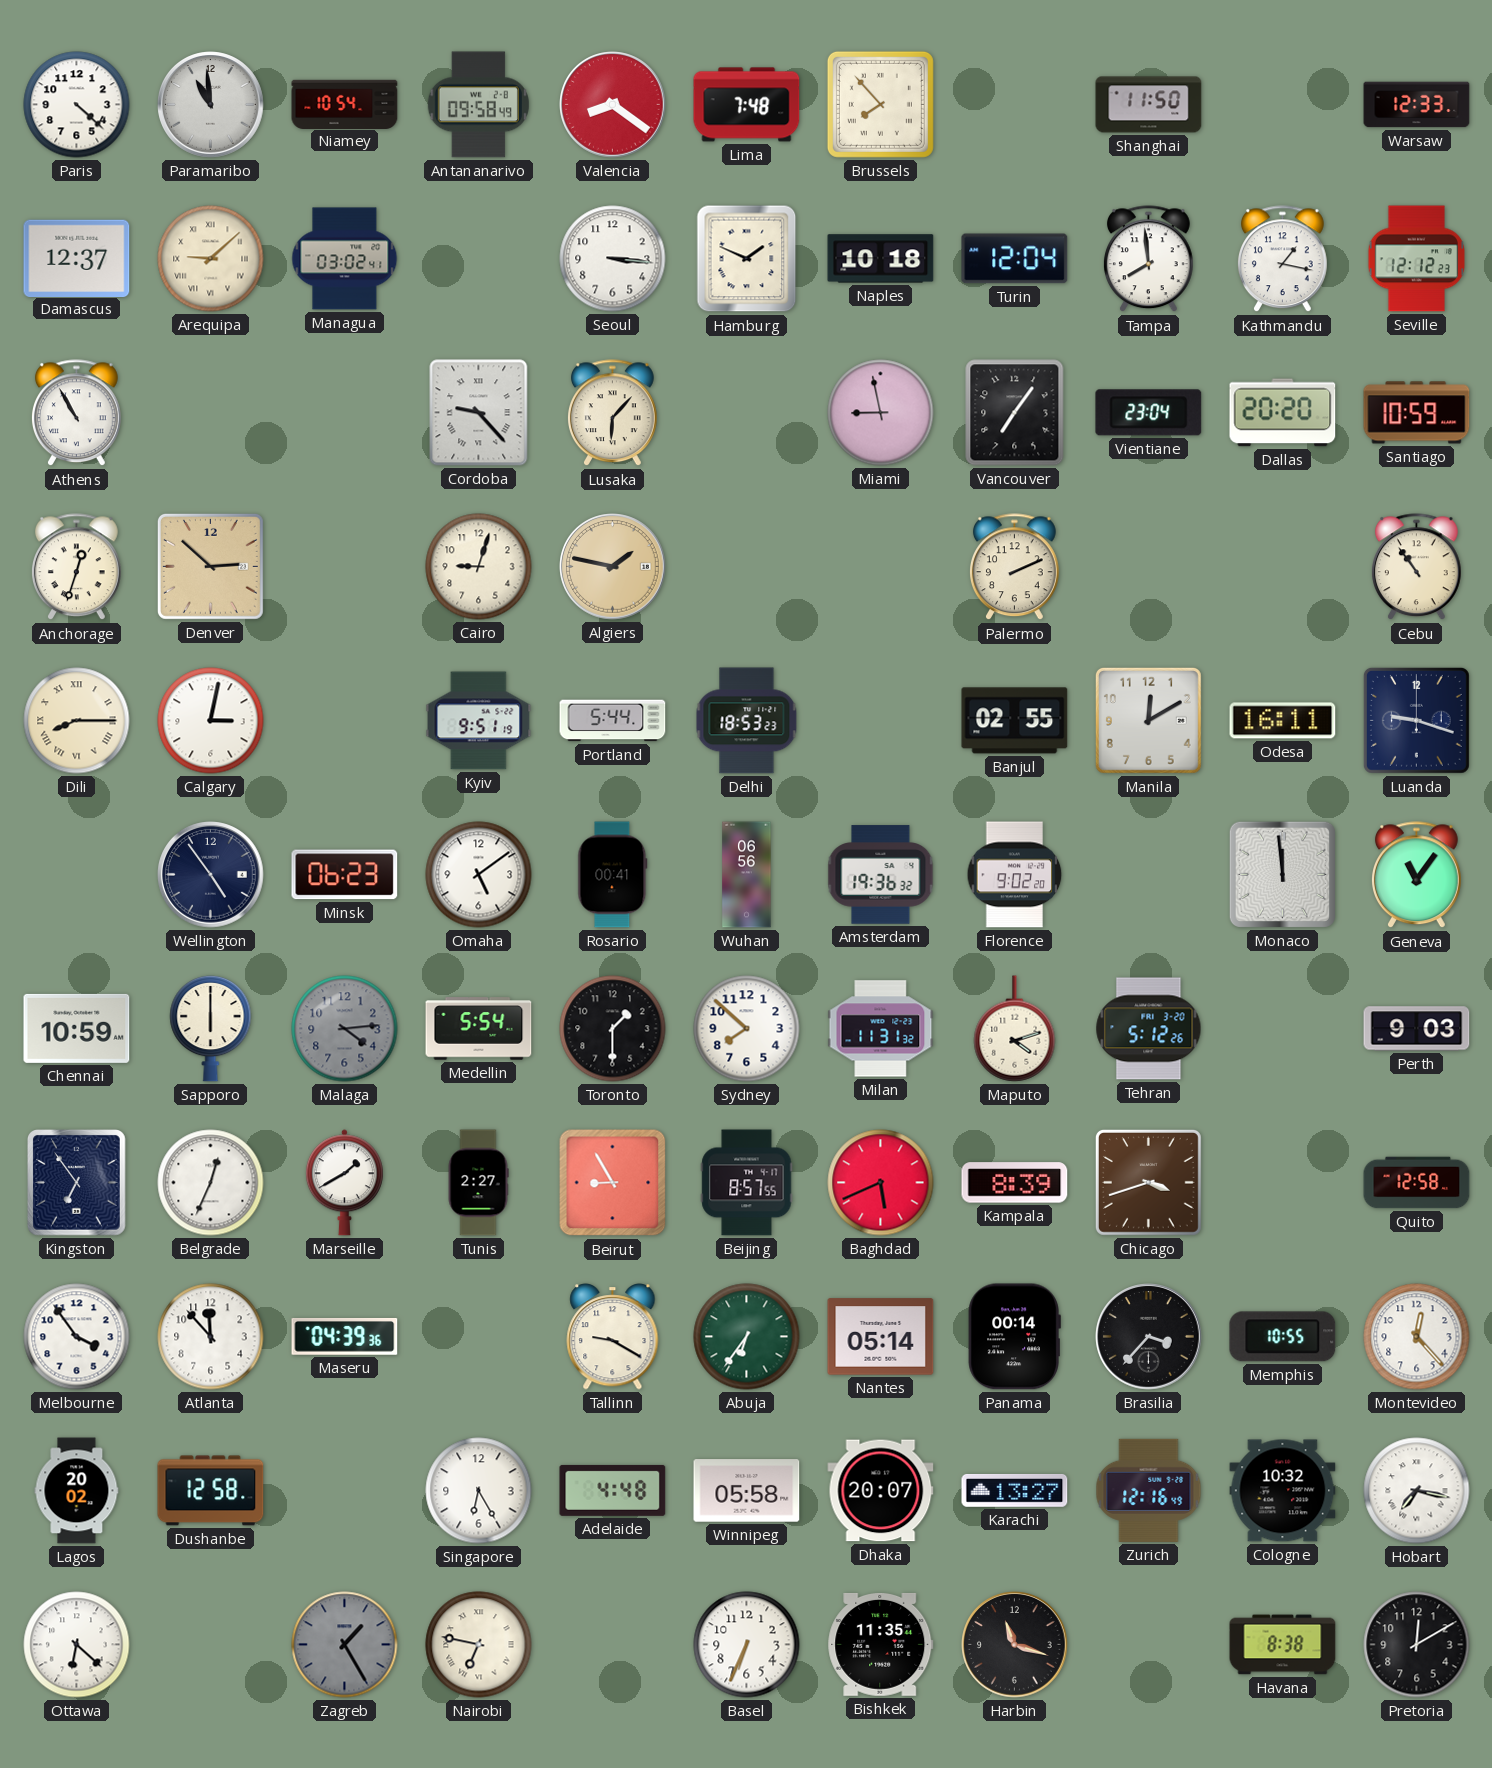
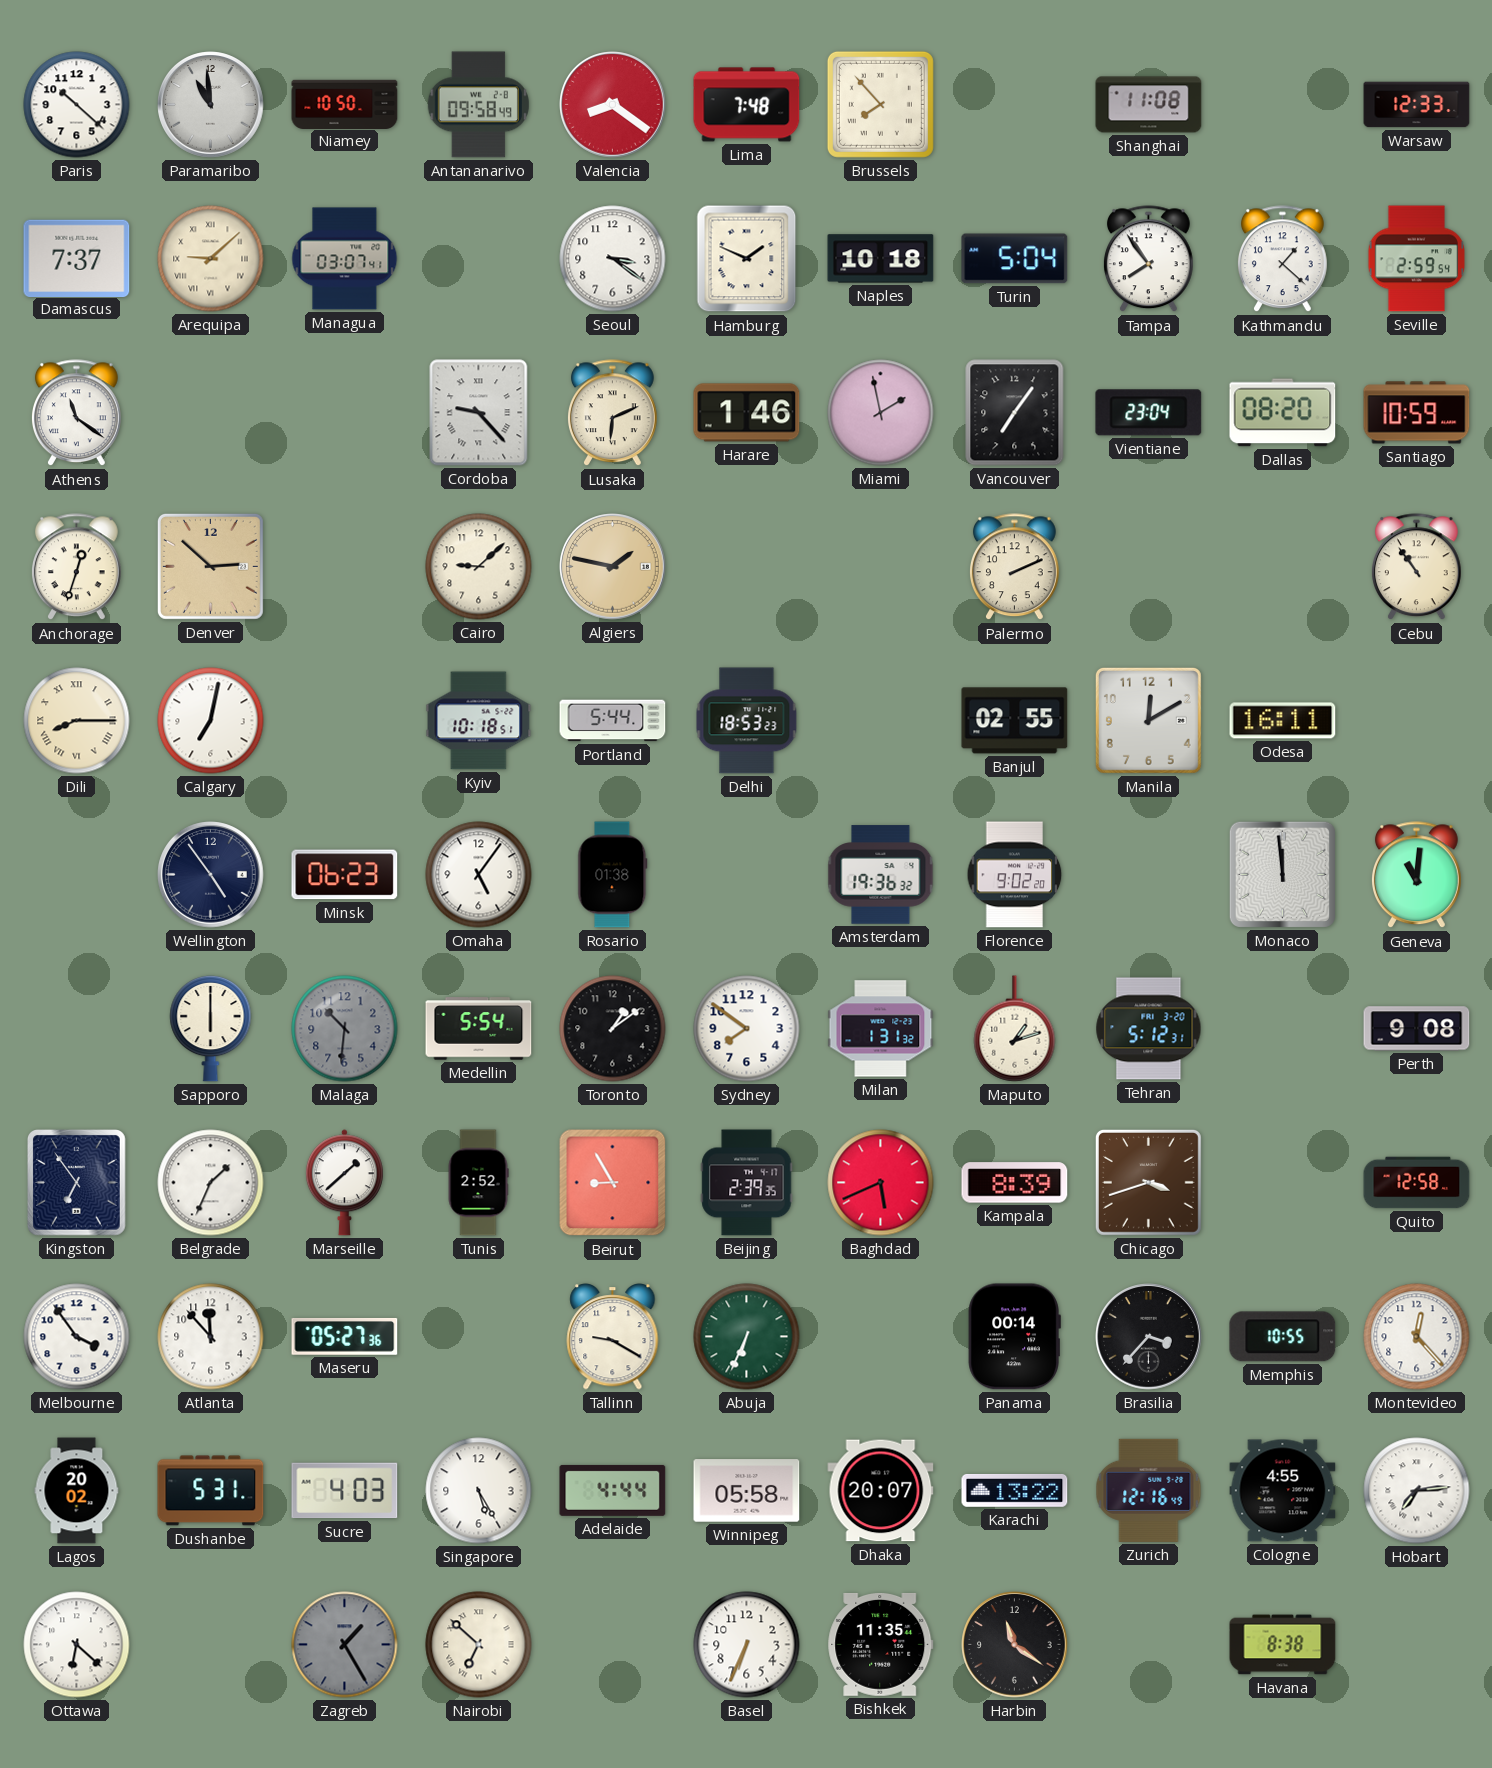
Paris: 4:22 -> 10:22 (77, 105)
Niamey: 10:54 -> 10:50 (345, 104)
Shanghai: 11:50 -> 11:08 (1149, 105)
Damascus: 12:37 -> 7:37 (77, 258)
Managua: 03:02 -> 03:07 (345, 259)
Seoul: 3:16 -> 3:21 (613, 259)
Turin: 12:04 -> 5:04 (1015, 259)
Tampa: 7:59 -> 7:54 (1149, 259)
Kathmandu: 1:17 -> 1:22 (1283, 259)
Seville: 12:12 -> 2:59 (1417, 259)
Athens: 10:55 -> 11:21 (77, 413)
Lusaka: 6:07 -> 6:11 (613, 413)
Harare: none -> 1:46 (747, 413)
Miami: 8:58 -> 1:58 (881, 413)
Dallas: 20:20 -> 08:20 (1283, 413)
Cairo: 9:03 -> 9:08 (479, 567)
Calgary: 3:02 -> 7:02 (211, 721)
Kyiv: 9:51 -> 10:18 (479, 721)
Luanda: 9:18 -> none (1416, 720)
Omaha: 5:09 -> 5:06 (479, 875)
Rosario: 00:41 -> 01:38 (613, 875)
Wuhan: 06:56 -> none (747, 875)
Geneva: 11:06 -> 11:01 (1417, 875)
Chennai: 10:59 -> none (77, 1028)
Malaga: 4:14 -> 10:31 (345, 1029)
Toronto: 1:30 -> 1:09 (613, 1029)
Sydney: 7:52 -> 7:51 (747, 1029)
Milan: 11:31 -> 1:31 (881, 1029)
Maputo: 4:12 -> 1:12 (1015, 1029)
Tehran: 5:12:26 -> 5:12:31 (1149, 1029)
Perth: 9:03 -> 9:08 (1417, 1029)
Belgrade: 12:34 -> 1:34 (211, 1183)
Marseille: 1:40 -> 1:38 (344, 1183)
Tunis: 2:27 -> 2:52 (478, 1183)
Beijing: 8:57 -> 2:39 (747, 1183)
Maseru: 04:39 -> 05:27 (345, 1336)
Abuja: 6:36 -> 6:34 (747, 1337)
Nantes: 05:14 -> none (881, 1337)
Dushanbe: 12:58 -> 5:31 (211, 1491)
Sucre: none -> 4:03 (345, 1491)
Singapore: 6:25 -> 5:25 (479, 1491)
Adelaide: 4:48 -> 4:44 (613, 1490)
Karachi: 13:27 -> 13:22 (1015, 1490)
Cologne: 10:32 -> 4:55 (1283, 1491)
Hobart: 7:17 -> 7:14 (1417, 1491)
Nairobi: 6:47 -> 6:52 (479, 1645)
Harbin: 11:18 -> 11:21 (1015, 1645)
Pretoria: 12:10 -> none (1417, 1645)
